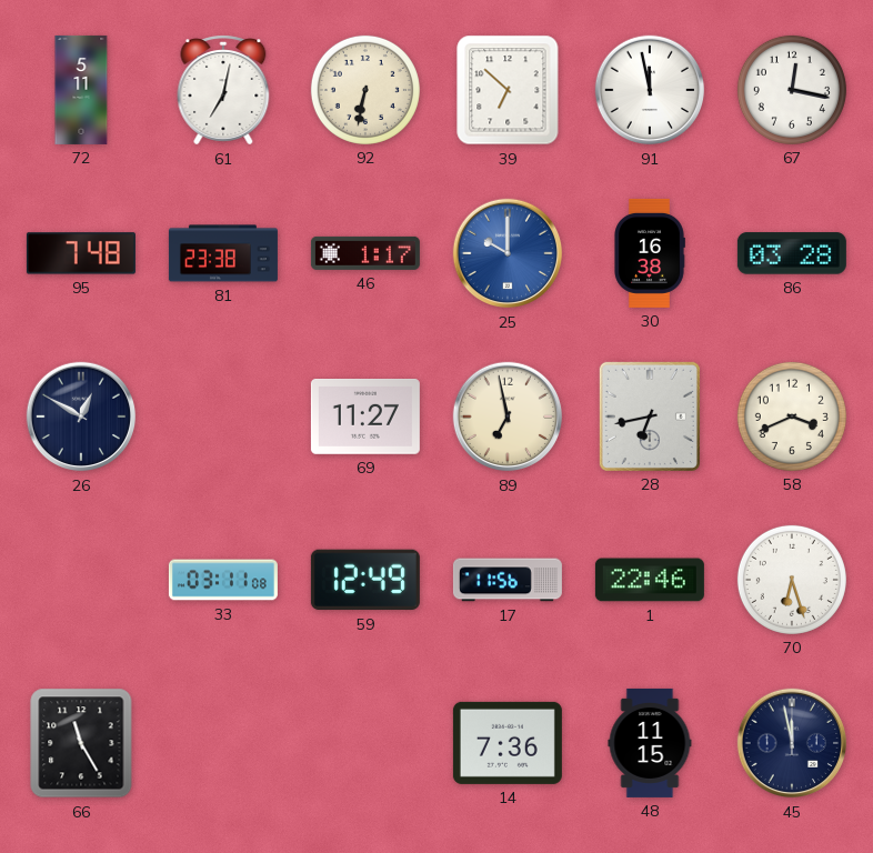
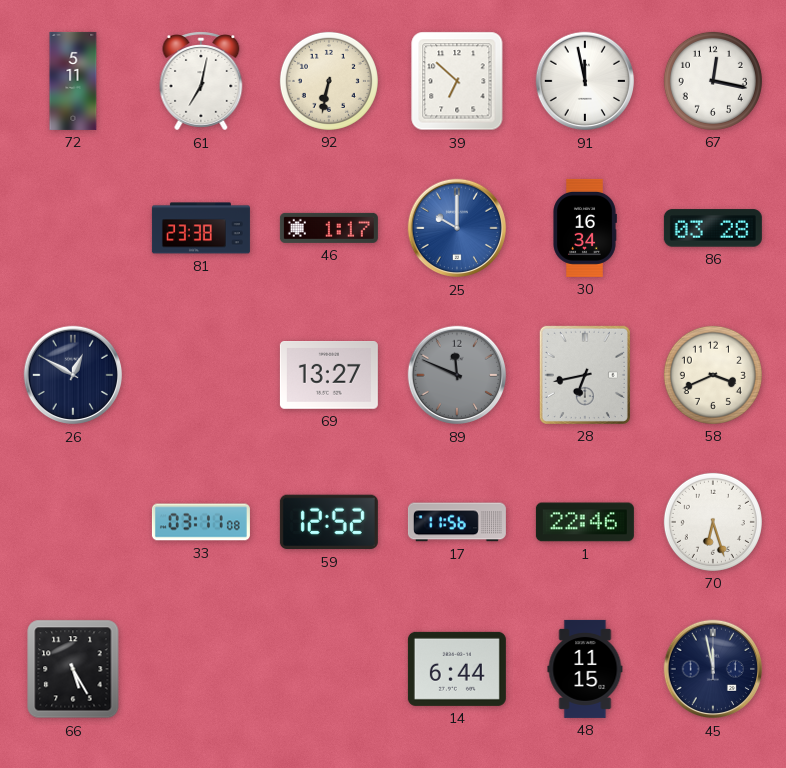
95: 7:48 -> none (81, 253)
30: 16:38 -> 16:34 (585, 228)
69: 11:27 -> 13:27 (329, 376)
89: 6:58 -> 11:49 (457, 375)
89 dial: cream -> grey (457, 375)
59: 12:49 -> 12:52 (329, 522)
66: 11:25 -> 5:25 (73, 669)
14: 7:36 -> 6:44 (457, 669)
